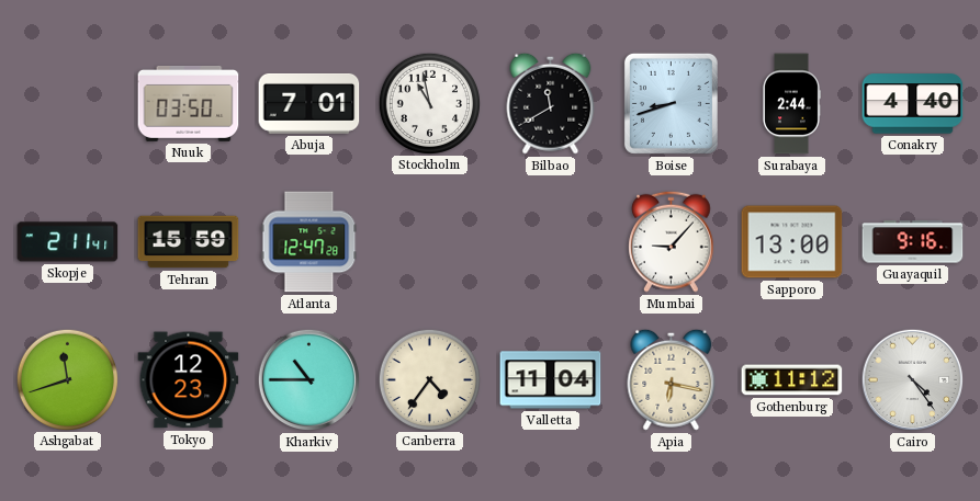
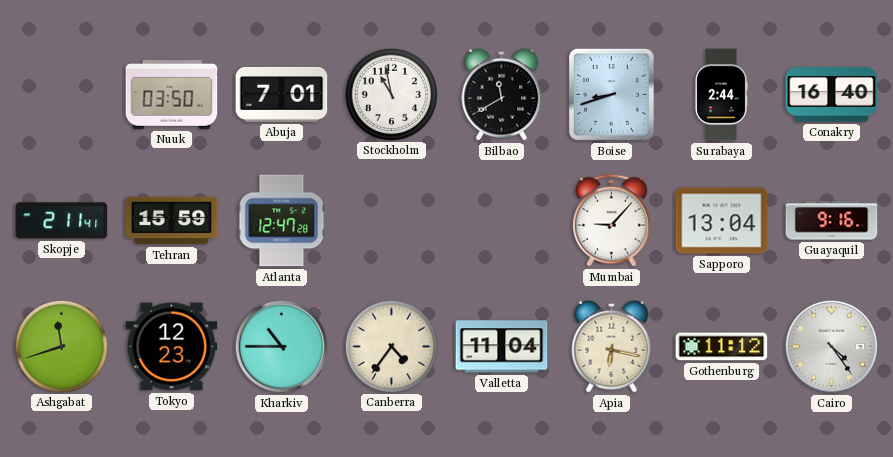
Conakry: 4:40 -> 16:40 (832, 95)
Sapporo: 13:00 -> 13:04 (722, 221)
